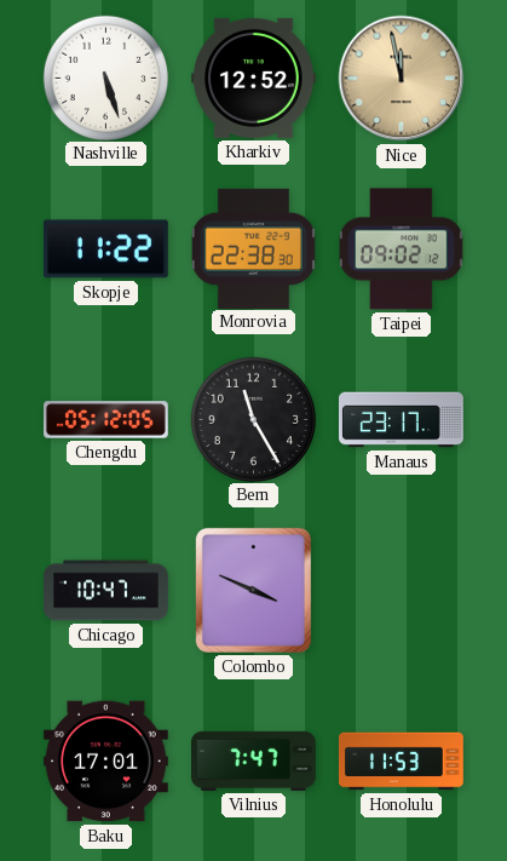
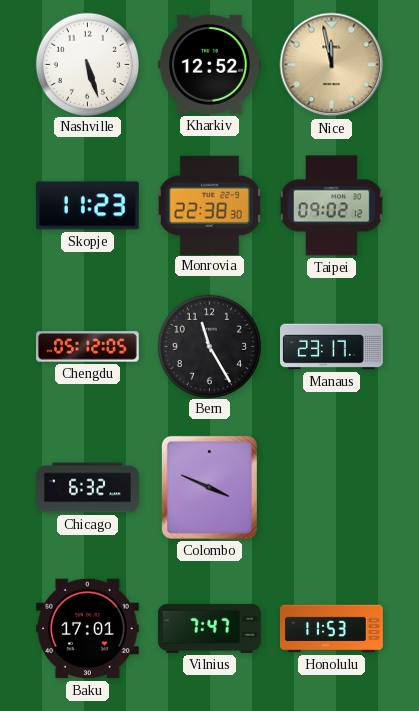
Skopje: 11:22 -> 11:23 (87, 206)
Chicago: 10:47 -> 6:32 (88, 488)
